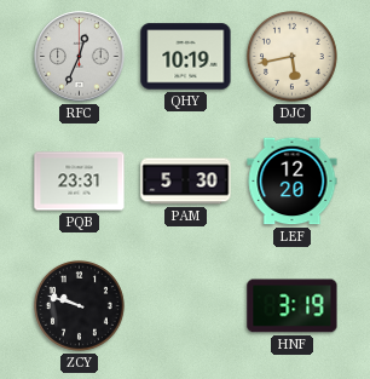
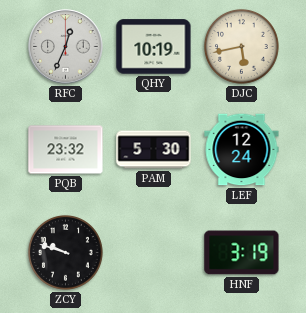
PQB: 23:31 -> 23:32 (66, 150)
LEF: 12:20 -> 12:24 (242, 150)
